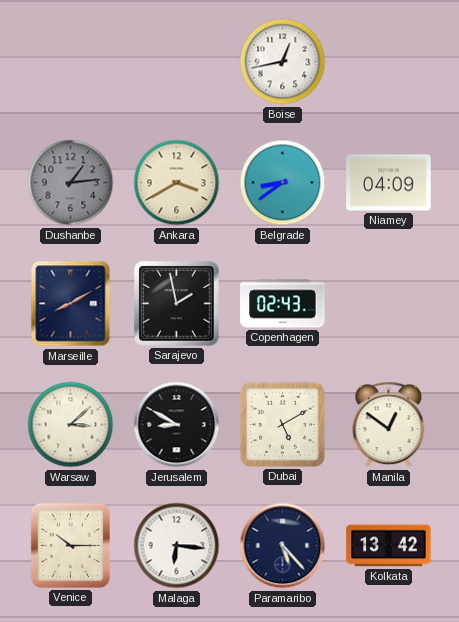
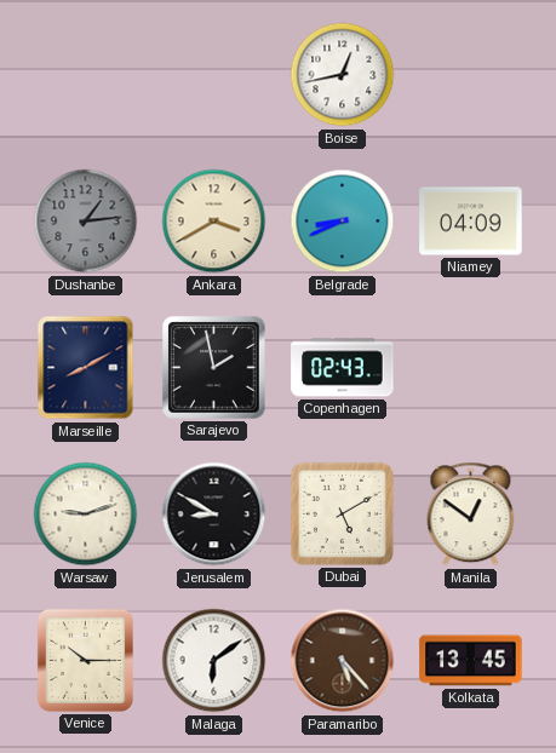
Belgrade: 8:39 -> 8:41 (343, 222)
Warsaw: 3:08 -> 9:12 (86, 515)
Malaga: 6:16 -> 6:09 (214, 661)
Paramaribo dial: navy -> brown (343, 661)
Kolkata: 13:42 -> 13:45 (471, 661)
